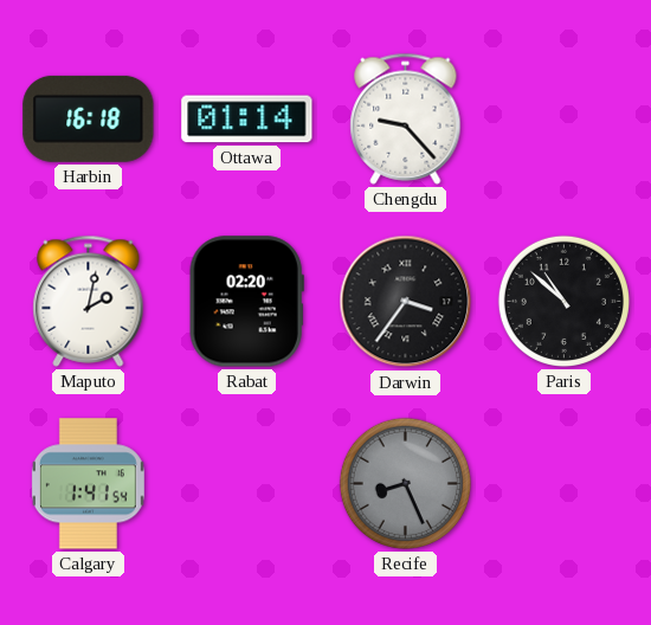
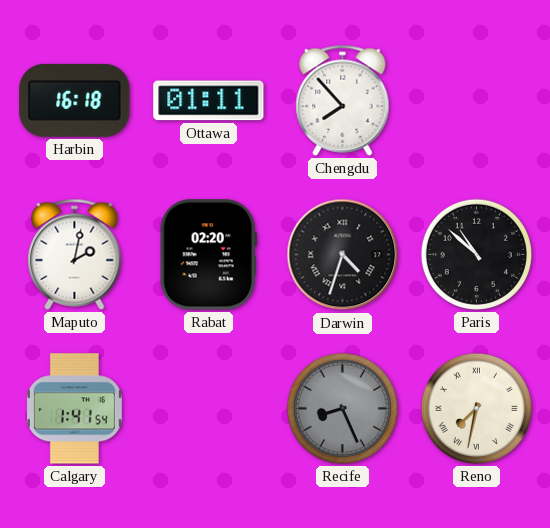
Ottawa: 01:14 -> 01:11 (209, 101)
Chengdu: 9:23 -> 7:53 (343, 100)
Darwin: 3:36 -> 4:33 (343, 255)
Reno: none -> 7:32 (476, 408)
